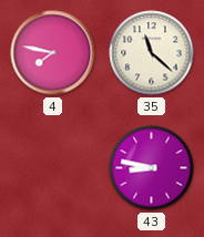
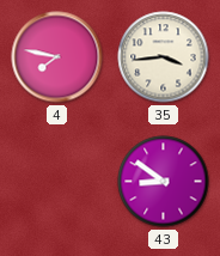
35: 11:22 -> 3:44 (164, 57)
43: 8:47 -> 8:51 (164, 182)
